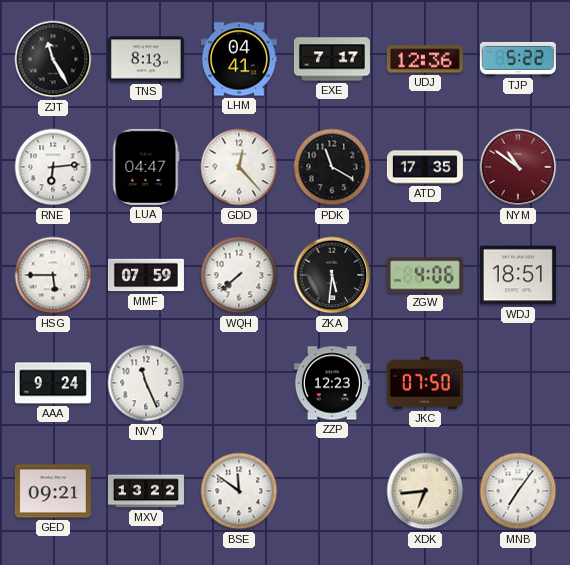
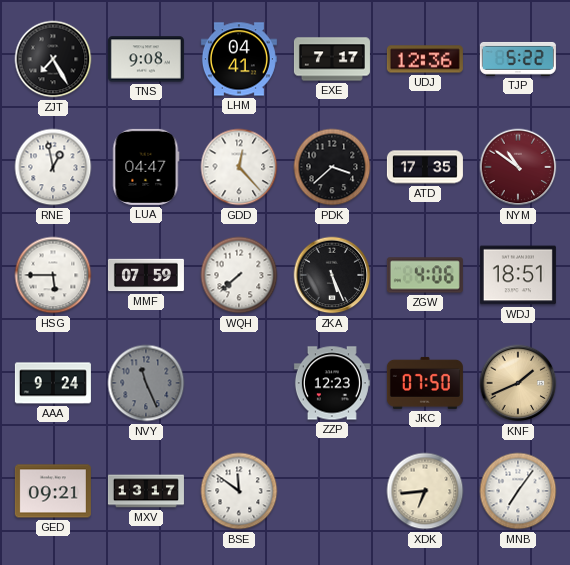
ZJT: 11:25 -> 7:25 (53, 59)
TNS: 8:13 -> 9:08 (146, 59)
RNE: 6:14 -> 12:58 (53, 167)
PDK: 11:20 -> 3:38 (332, 167)
ZKA: 5:31 -> 5:26 (332, 275)
NVY dial: white -> grey (146, 383)
KNF: none -> 1:41 (518, 383)
MXV: 13:22 -> 13:17 (146, 491)
